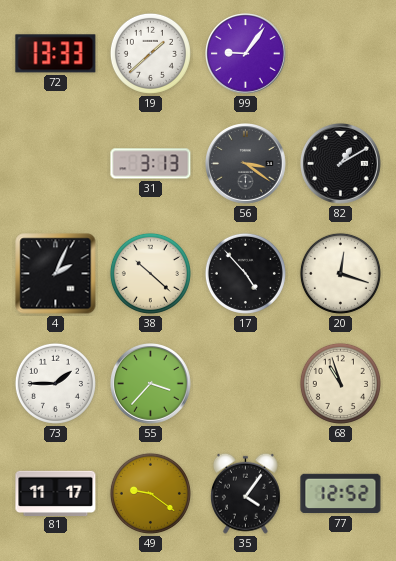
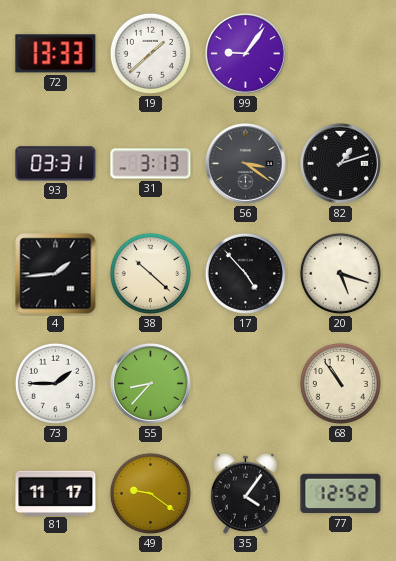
93: none -> 03:31 (56, 164)
82: 1:10 -> 1:12 (341, 164)
4: 2:04 -> 1:44 (56, 274)
20: 12:18 -> 5:18 (340, 273)
55: 3:37 -> 8:37 (151, 384)
68: 10:57 -> 10:54 (340, 383)
